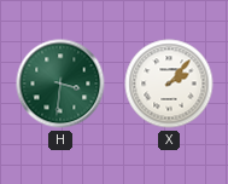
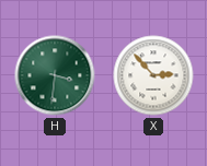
X: 2:07 -> 2:53 (153, 75)
